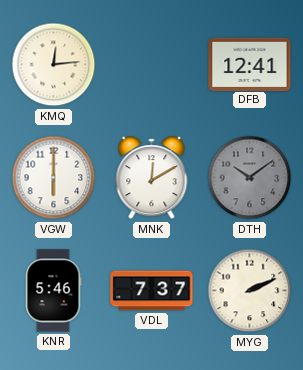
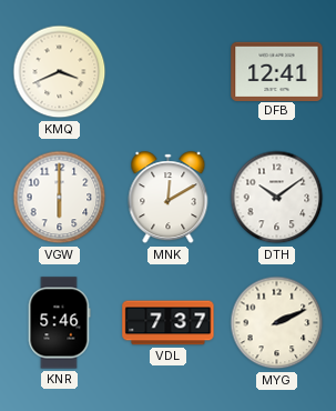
KMQ: 12:14 -> 3:41 (60, 72)
DTH dial: grey -> white (277, 198)
